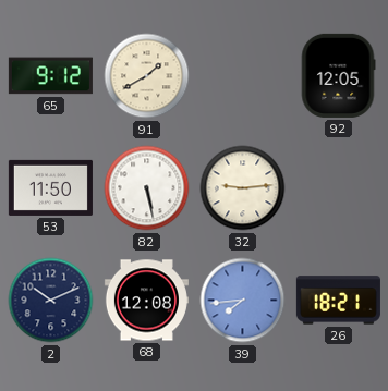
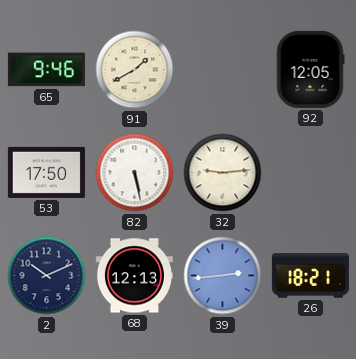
65: 9:12 -> 9:46 (46, 70)
53: 11:50 -> 17:50 (46, 172)
68: 12:08 -> 12:13 (134, 276)
39: 7:44 -> 2:44 (223, 276)
